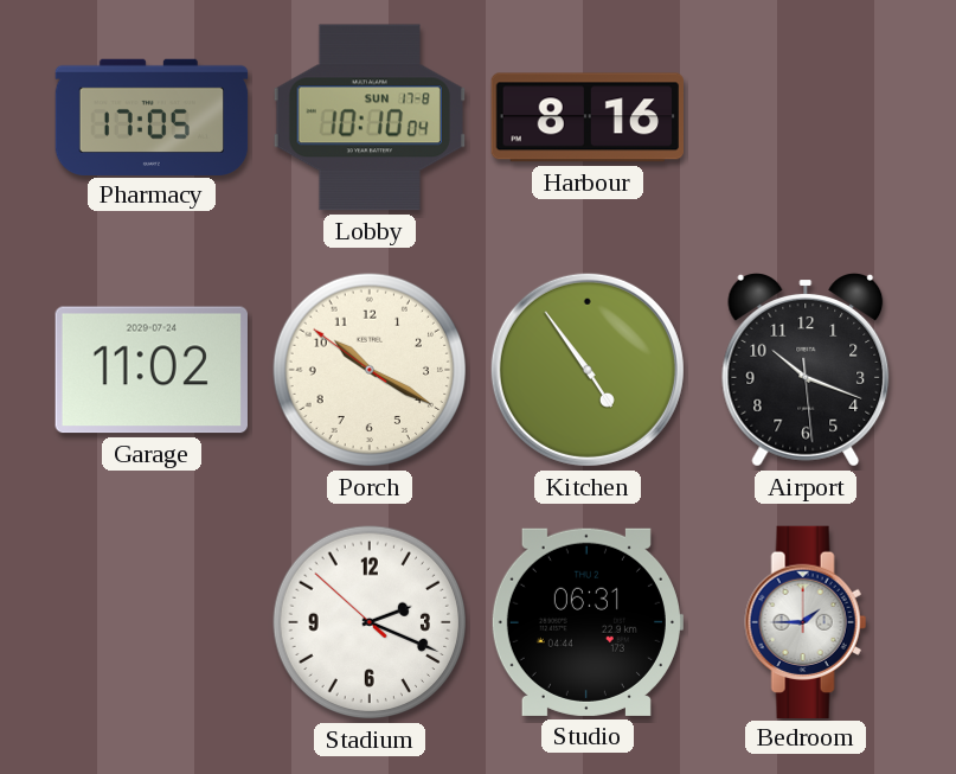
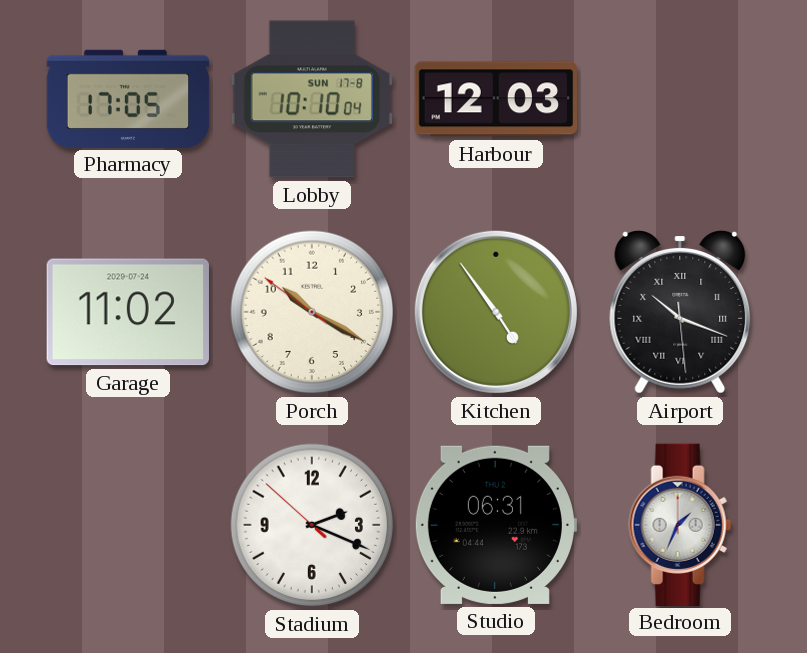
Harbour: 8:16 -> 12:03 (495, 99)
Airport numerals: Arabic -> Roman (680, 313)
Bedroom: 1:45 -> 1:34 (680, 524)
